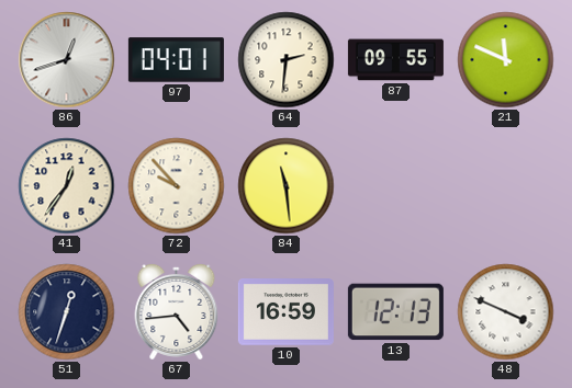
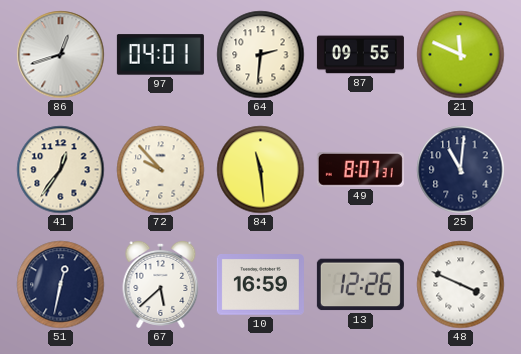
49: none -> 8:07 (360, 169)
25: none -> 11:01 (461, 170)
51: 12:33 -> 12:32 (61, 285)
67: 4:44 -> 5:38 (161, 284)
13: 12:13 -> 12:26 (360, 285)
